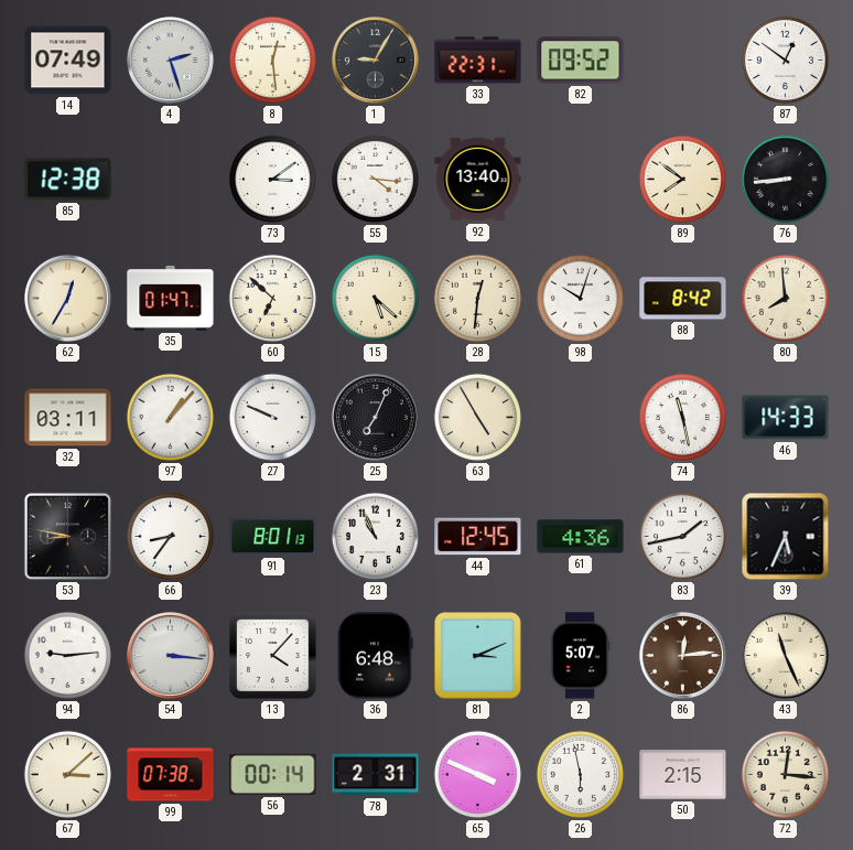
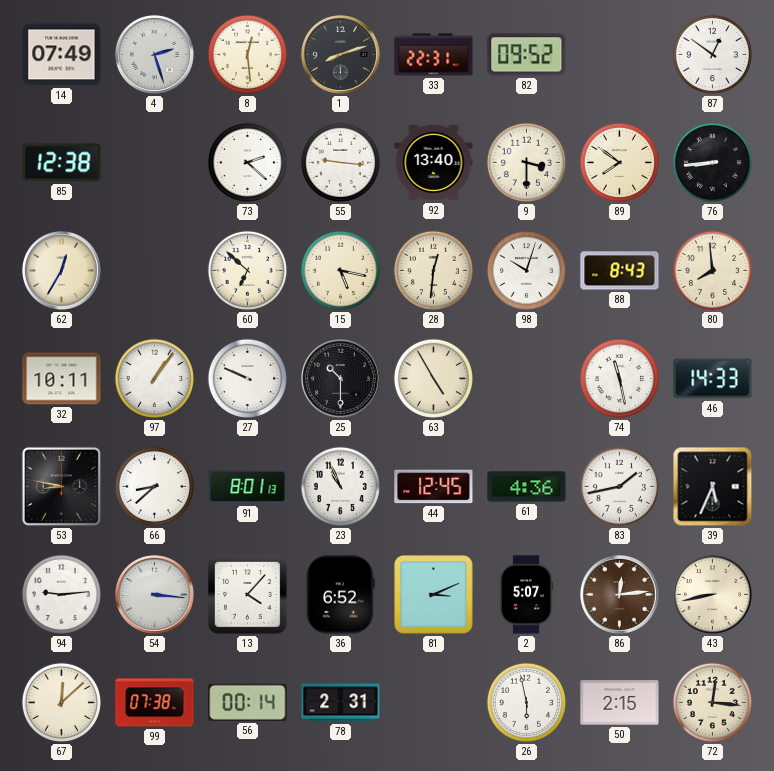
1: 9:05 -> 8:12 (340, 54)
73: 3:09 -> 2:22 (247, 162)
55: 4:16 -> 9:16 (340, 162)
9: none -> 3:30 (526, 162)
35: 01:47 -> none (171, 298)
15: 5:22 -> 5:17 (340, 270)
88: 8:42 -> 8:43 (620, 271)
32: 03:11 -> 10:11 (62, 379)
97: 1:07 -> 1:06 (154, 378)
25: 7:04 -> 10:30 (340, 378)
66: 8:36 -> 8:38 (154, 486)
36: 6:48 -> 6:52 (341, 595)
43: 11:26 -> 8:43 (712, 594)
67: 3:08 -> 12:08 (61, 702)
65: 3:49 -> none (477, 774)
